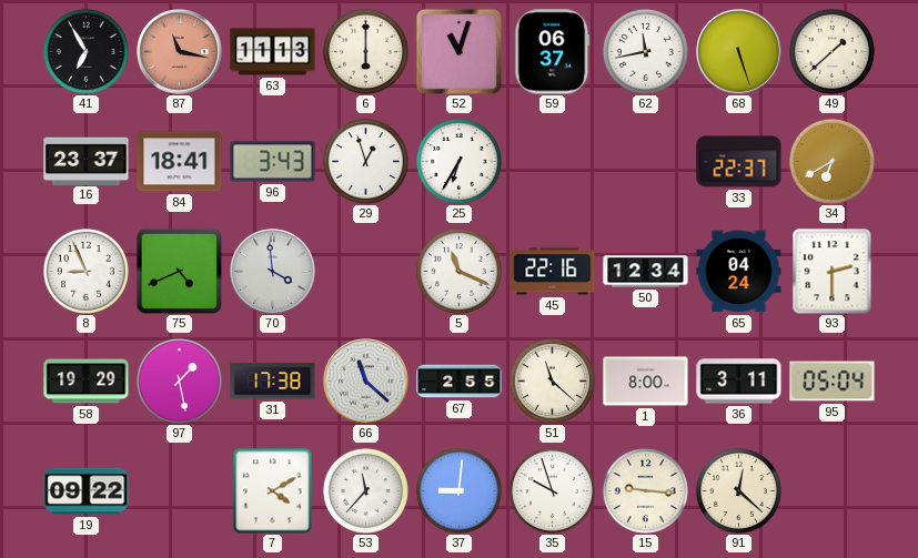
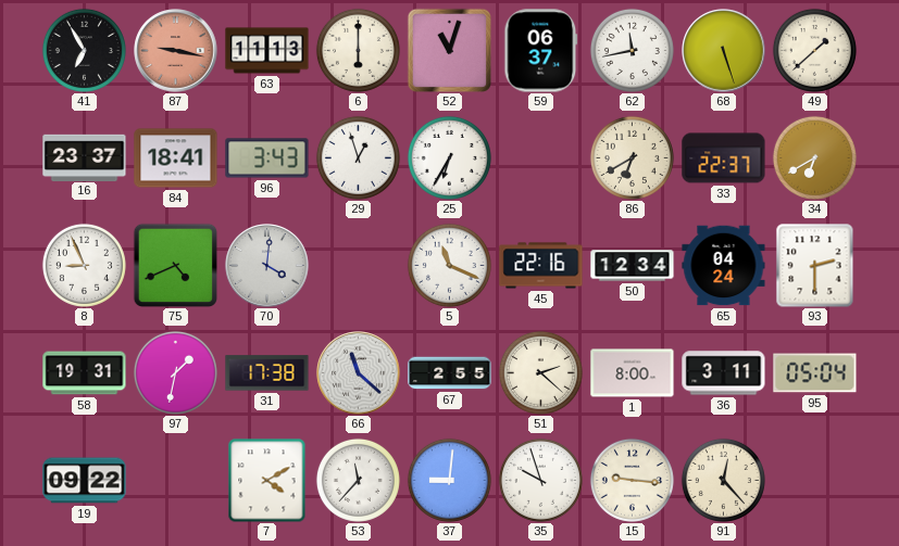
87: 11:17 -> 9:17 (176, 51)
86: none -> 6:40 (632, 157)
70: 3:59 -> 4:01 (267, 266)
58: 19:29 -> 19:31 (85, 373)
97: 1:28 -> 1:32 (175, 372)
51: 11:22 -> 2:22 (540, 372)
91: 12:22 -> 12:23 (723, 480)
